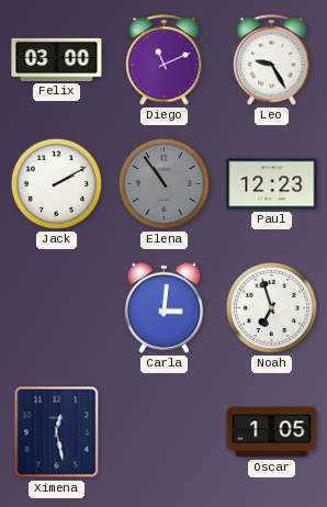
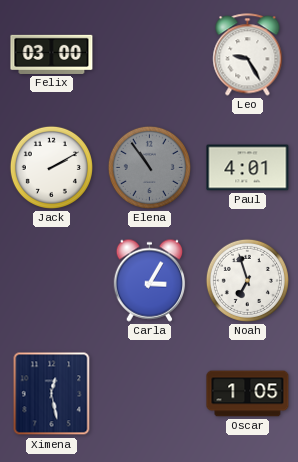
Diego: 11:11 -> none (165, 60)
Paul: 12:23 -> 4:01 (248, 168)
Carla: 3:01 -> 3:05 (150, 280)
